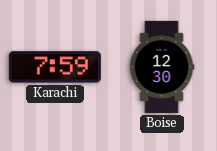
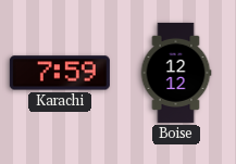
Boise: 12:30 -> 12:12 (176, 73)
